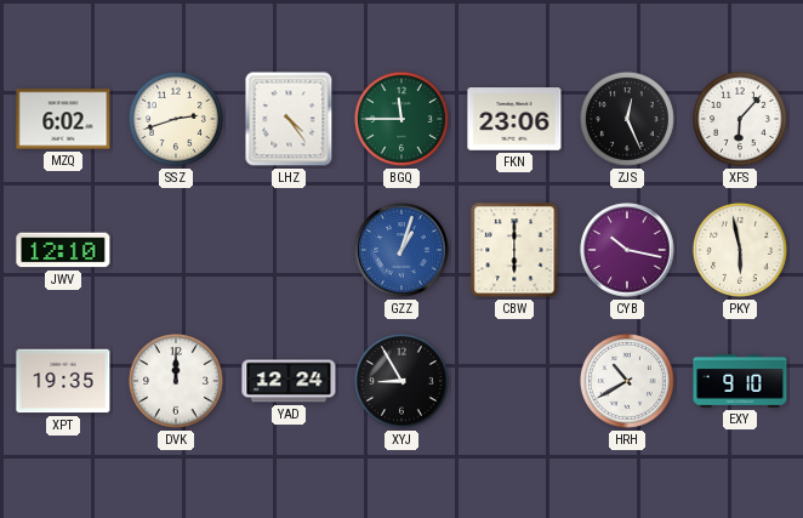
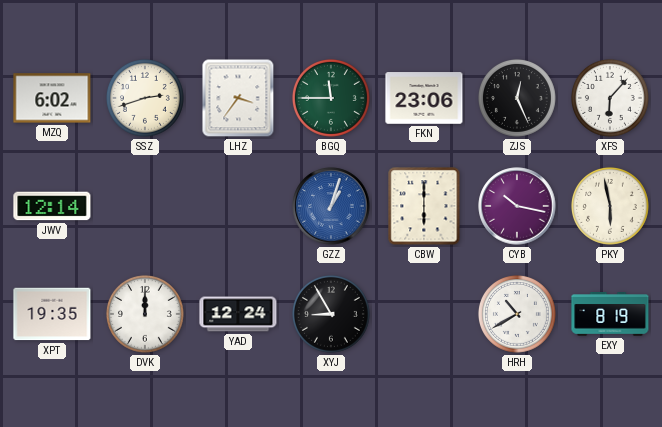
LHZ: 4:24 -> 3:36 (238, 98)
JWV: 12:10 -> 12:14 (52, 206)
EXY: 9:10 -> 8:19 (610, 315)
